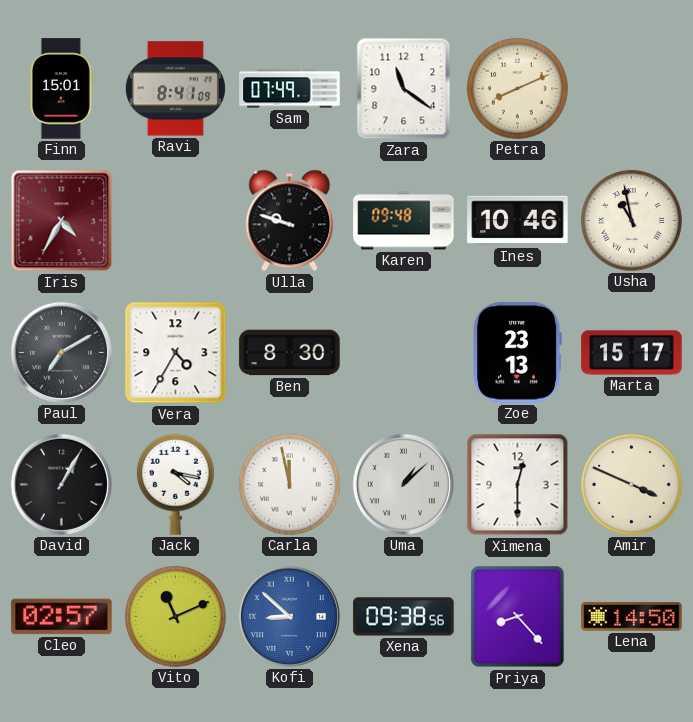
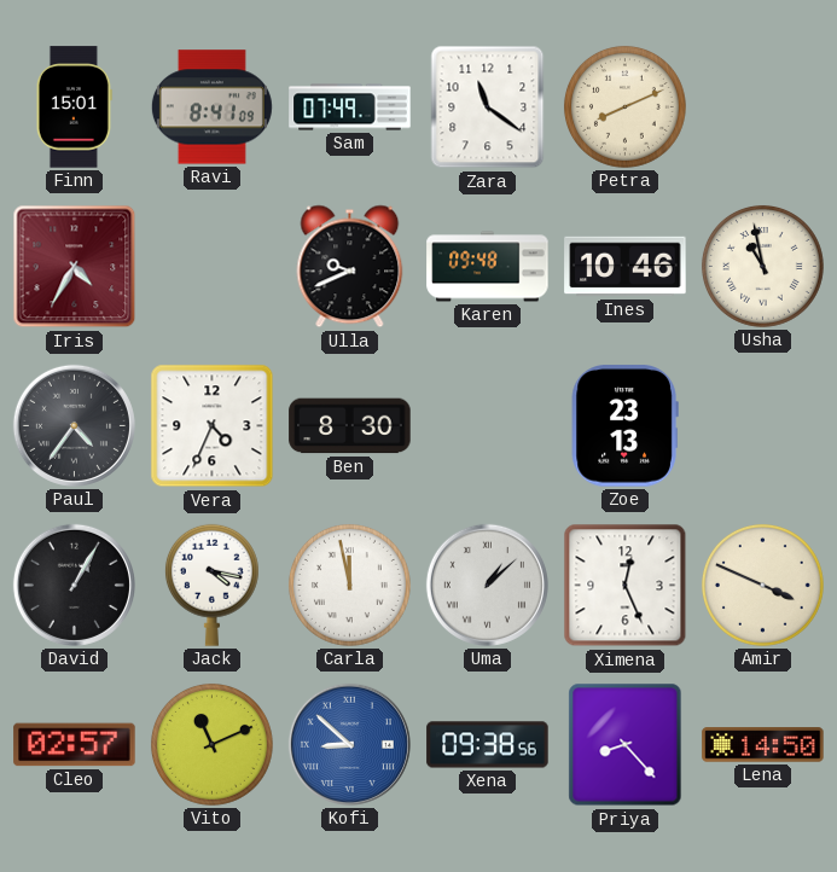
Ulla: 9:48 -> 9:41 (350, 267)
Paul: 7:10 -> 4:36 (74, 425)
Vera: 4:35 -> 4:34 (213, 426)
Marta: 15:17 -> none (632, 353)
Ximena: 12:30 -> 12:26 (626, 586)
